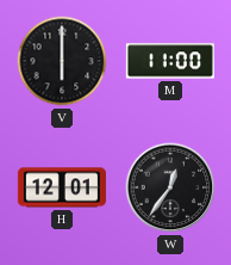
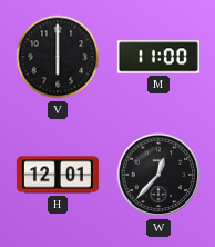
W: 12:36 -> 12:37 (158, 175)
